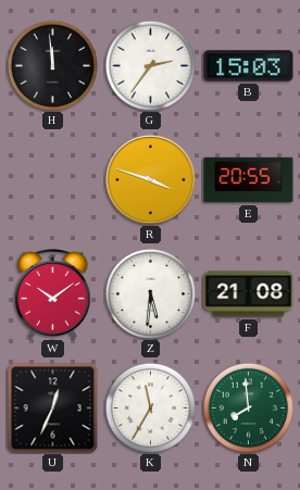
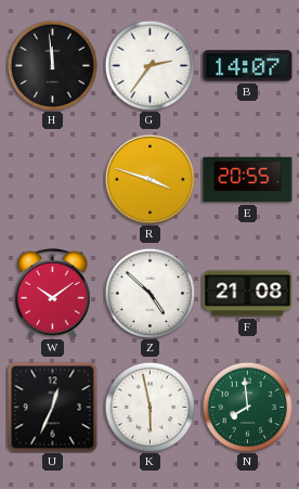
B: 15:03 -> 14:07 (248, 66)
Z: 5:31 -> 4:52 (149, 293)
K: 11:35 -> 5:58 (149, 407)
